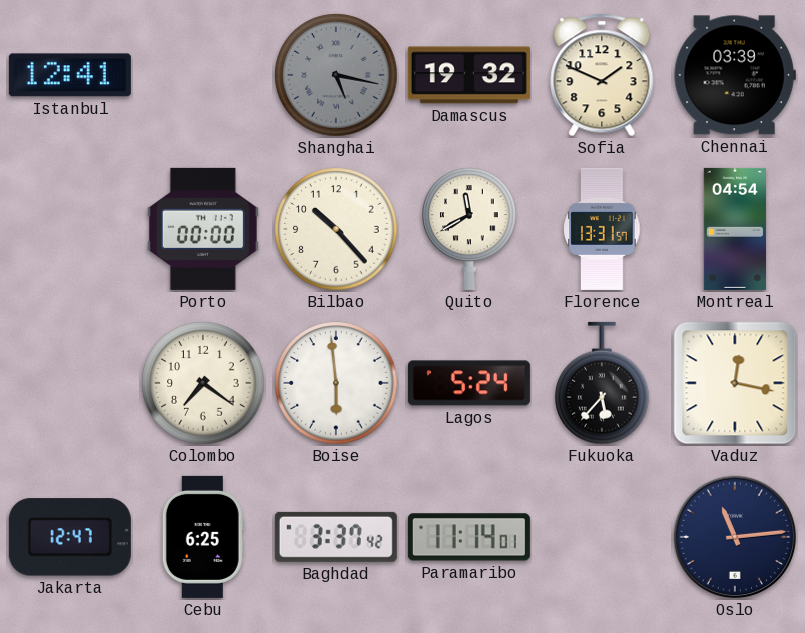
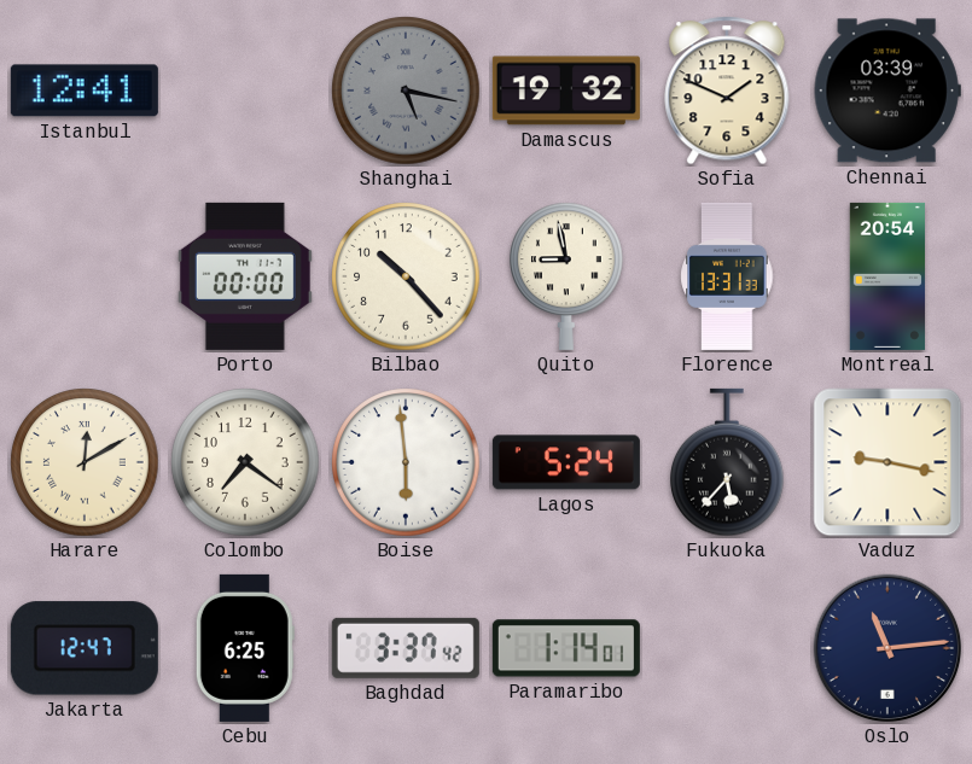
Quito: 11:40 -> 8:58 (566, 276)
Florence: 13:31:57 -> 13:31:33 (727, 276)
Montreal: 04:54 -> 20:54 (887, 276)
Harare: none -> 12:10 (85, 462)
Vaduz: 12:17 -> 9:17 (887, 462)
Paramaribo: 11:14 -> 1:14 (566, 648)
